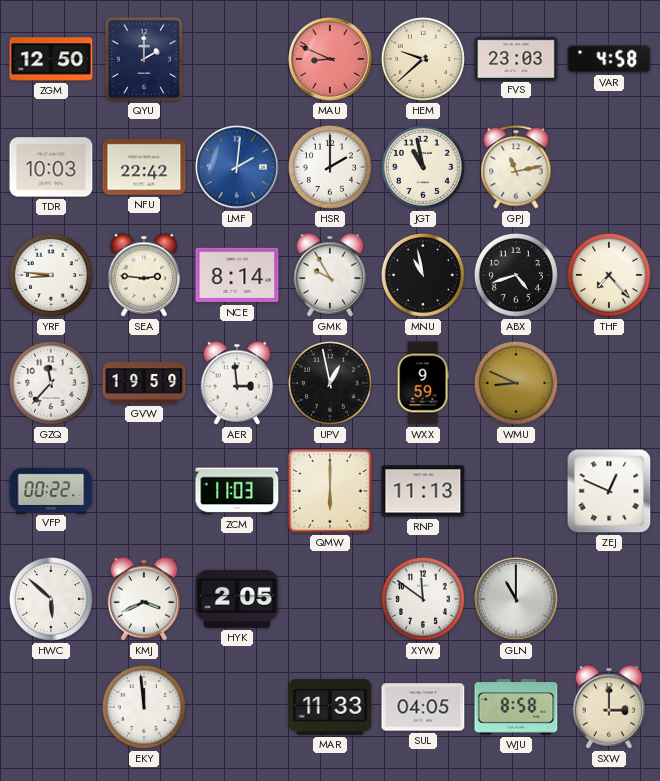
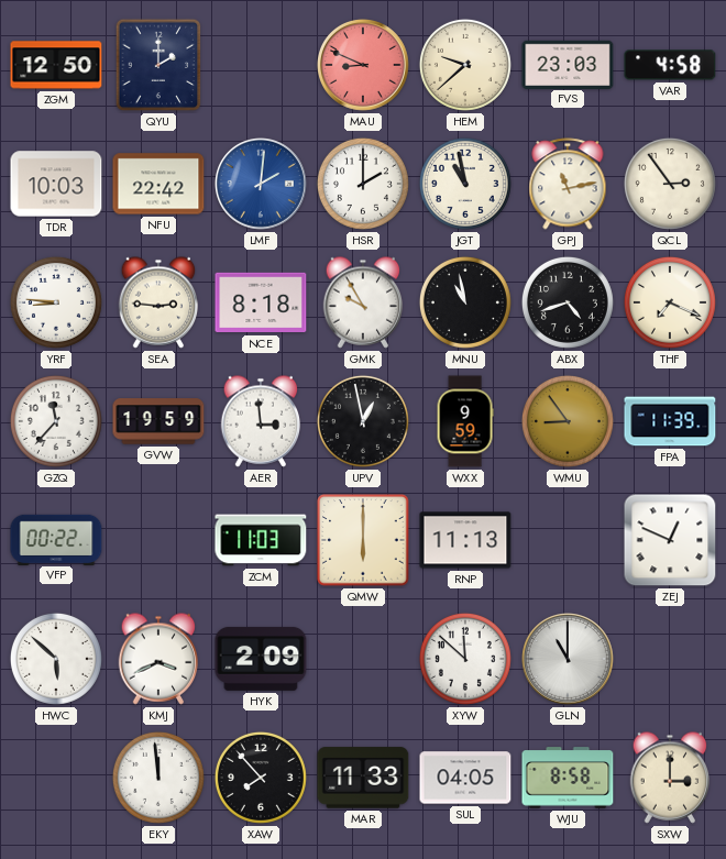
QCL: none -> 2:54 (670, 184)
NCE: 8:14 -> 8:18 (261, 302)
THF: 7:23 -> 7:19 (670, 302)
WMU: 8:49 -> 8:54 (568, 421)
FPA: none -> 11:39 (670, 421)
HYK: 2:05 -> 2:09 (261, 659)
XYW: 11:51 -> 11:52 (465, 659)
XAW: none -> 7:53 (261, 778)
